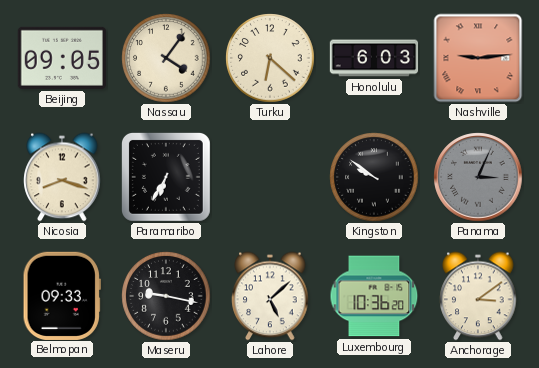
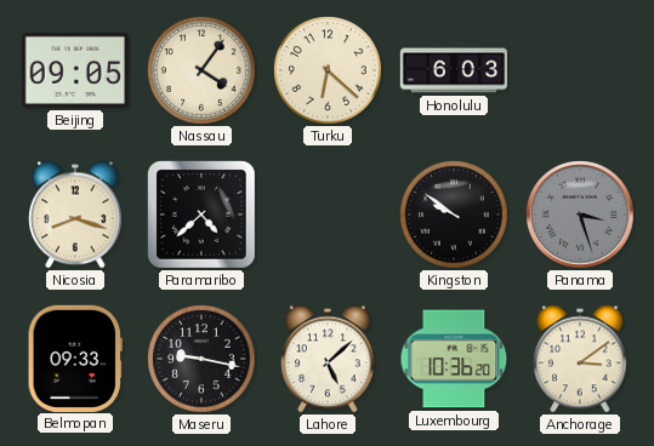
Nashville: 9:14 -> none (478, 58)
Paramaribo: 6:35 -> 4:38 (201, 215)
Panama: 3:04 -> 3:27 (580, 215)
